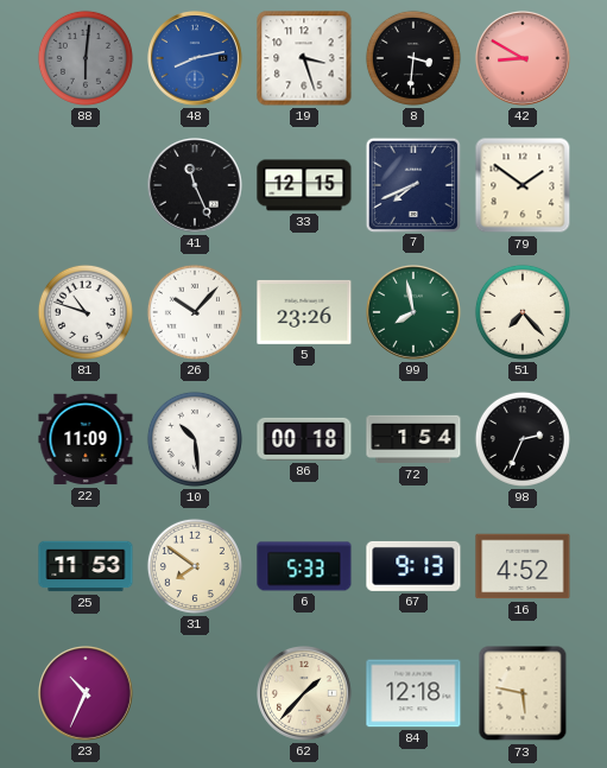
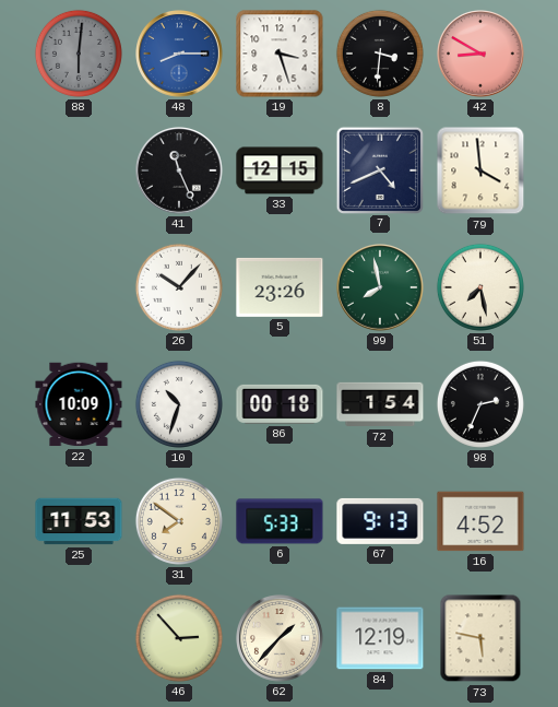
48: 8:13 -> 8:15 (180, 55)
7: 7:41 -> 4:41 (379, 169)
79: 1:51 -> 3:59 (480, 170)
81: 10:48 -> none (86, 312)
51: 7:23 -> 7:28 (480, 287)
22: 11:09 -> 10:09 (79, 404)
10: 10:29 -> 10:33 (179, 404)
23: 10:34 -> none (87, 694)
46: none -> 2:53 (179, 638)
84: 12:18 -> 12:19 (380, 638)
